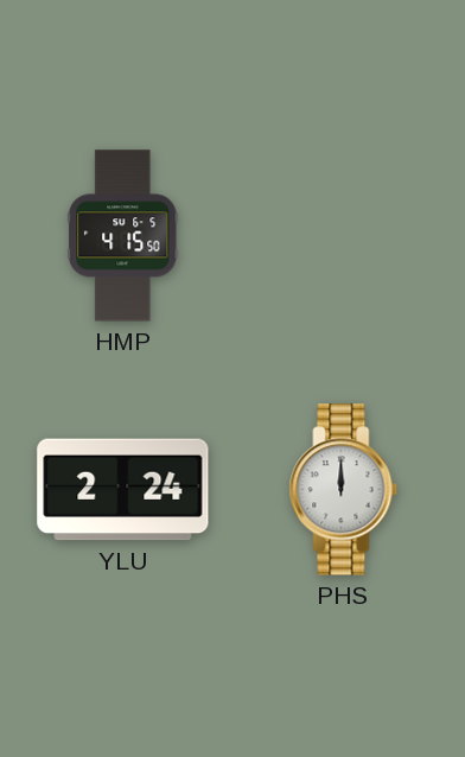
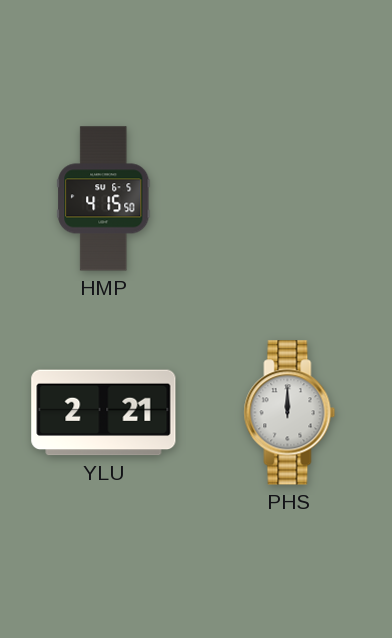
YLU: 2:24 -> 2:21 (104, 413)
